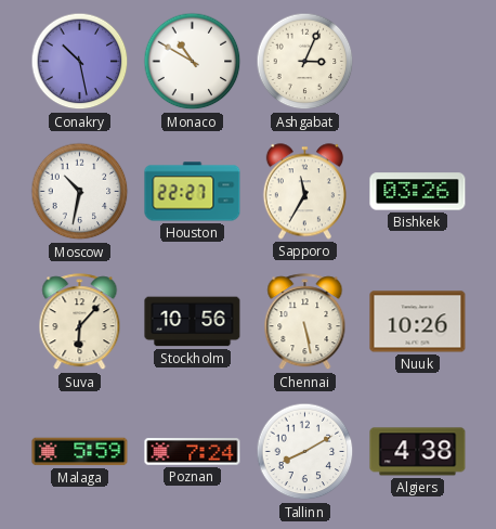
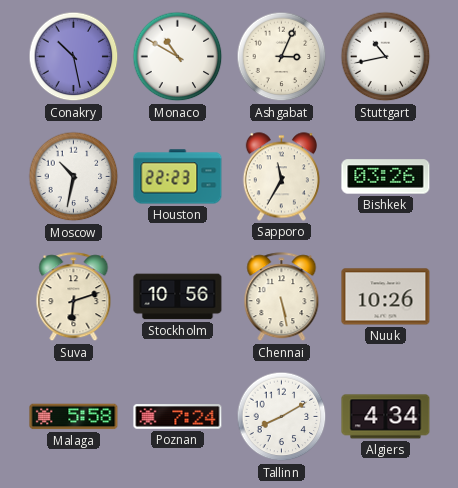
Stuttgart: none -> 10:43 (386, 57)
Houston: 22:27 -> 22:23 (178, 177)
Suva: 6:07 -> 6:12 (74, 297)
Malaga: 5:59 -> 5:58 (74, 417)
Algiers: 4:38 -> 4:34 (386, 417)
